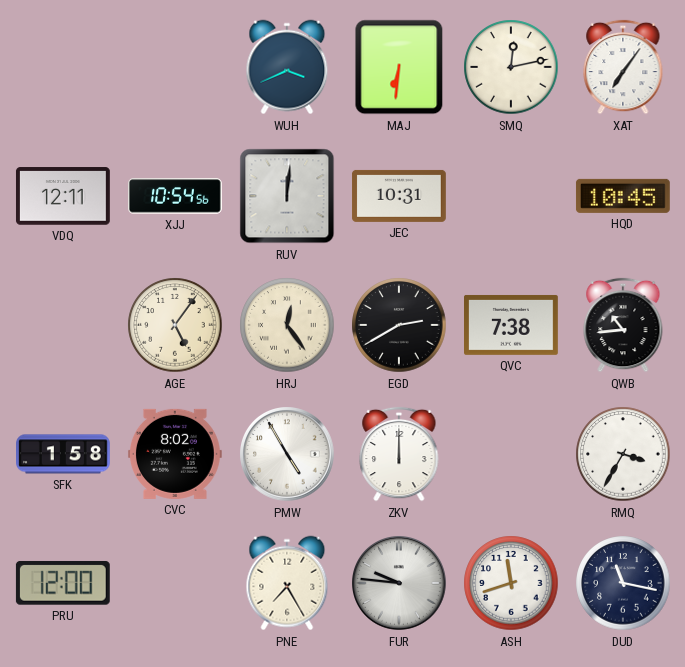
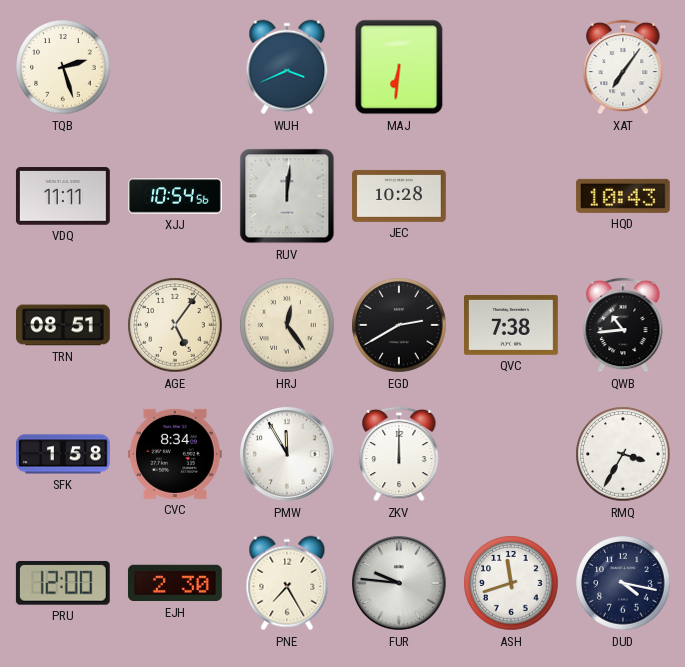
TQB: none -> 2:27 (63, 67)
SMQ: 12:13 -> none (511, 67)
VDQ: 12:11 -> 11:11 (63, 196)
JEC: 10:31 -> 10:28 (400, 196)
HQD: 10:45 -> 10:43 (623, 196)
TRN: none -> 08:51 (64, 325)
CVC: 8:02 -> 8:34 (175, 454)
PMW: 4:55 -> 11:55 (288, 455)
EJH: none -> 2:30 (175, 583)
DUD: 11:17 -> 4:17 (623, 583)
